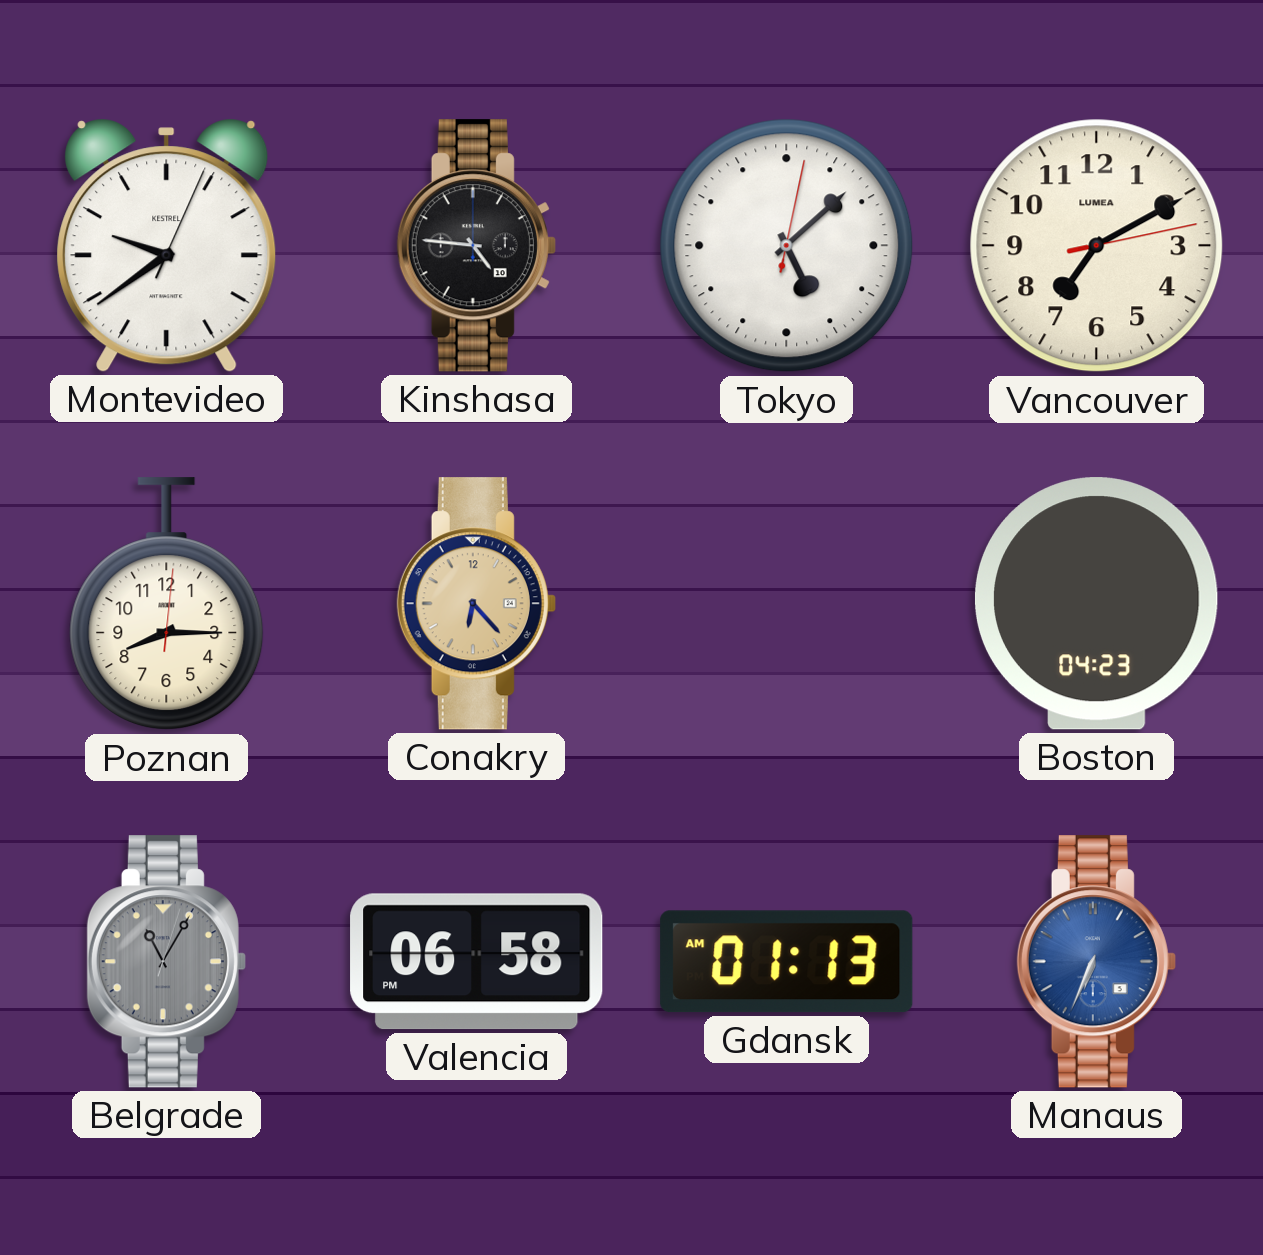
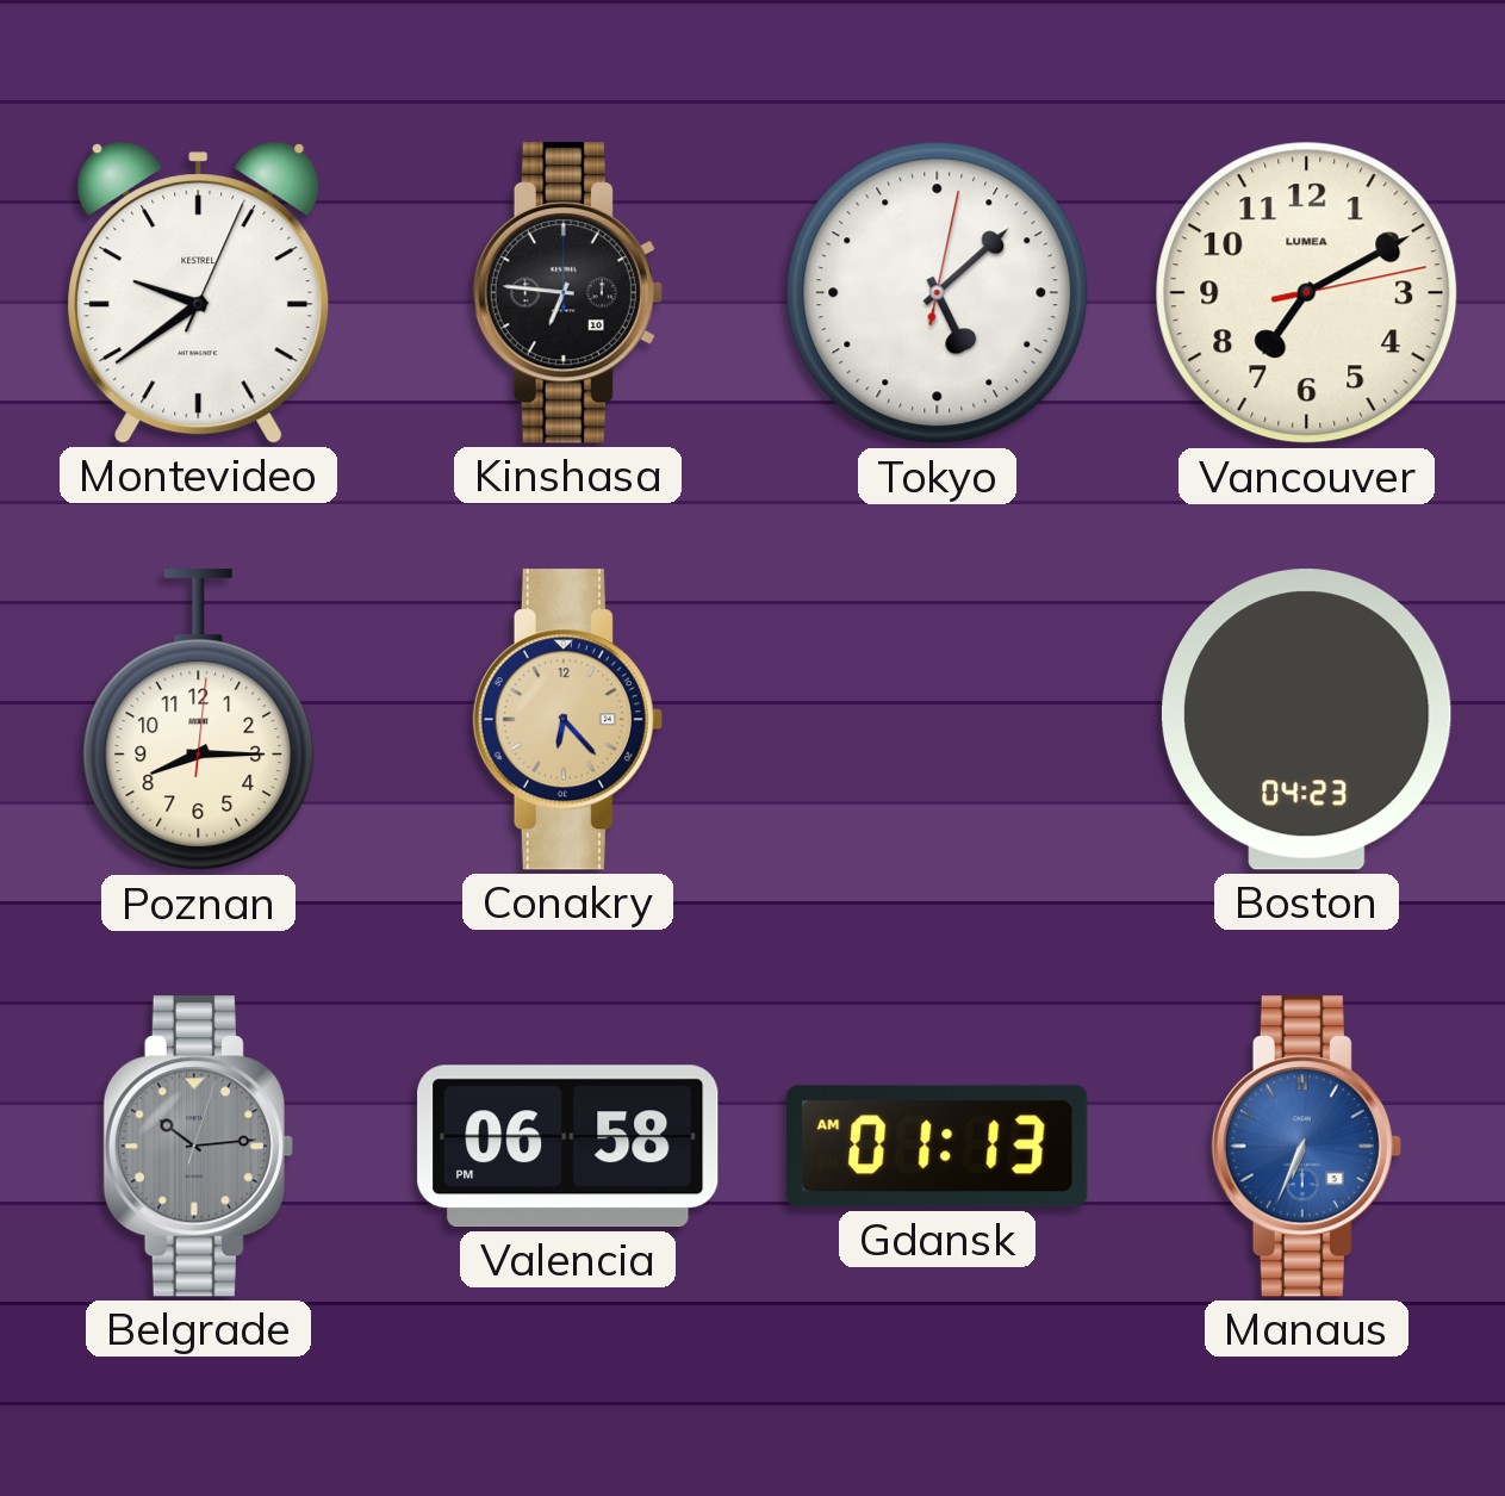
Kinshasa: 4:46 -> 6:46 (567, 293)
Belgrade: 11:05 -> 10:14 (198, 1147)
